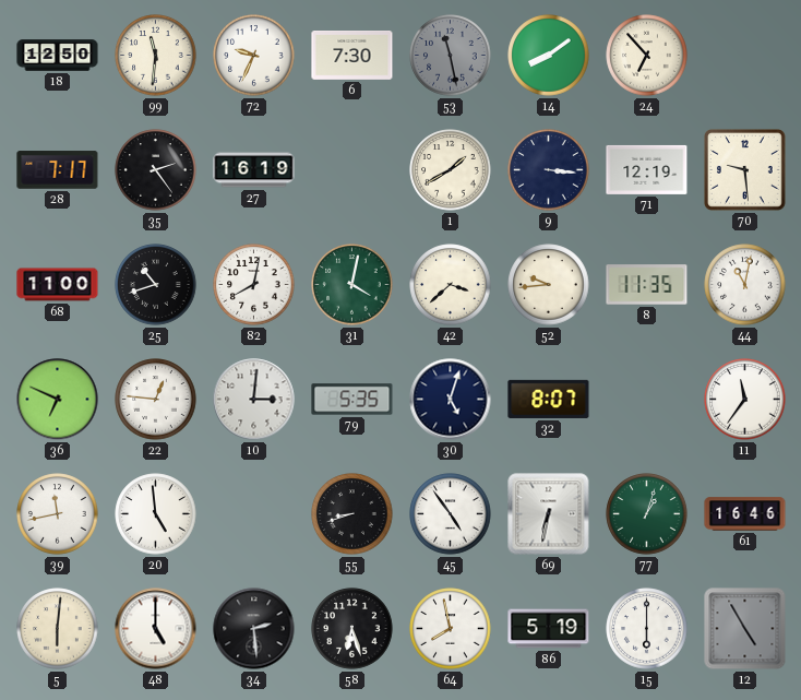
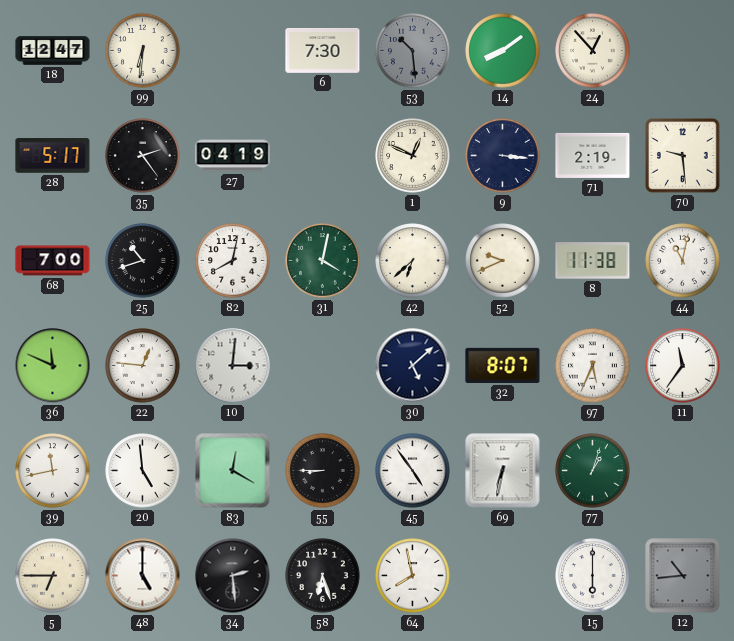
18: 12:50 -> 12:47 (53, 51)
99: 11:31 -> 6:31 (143, 51)
72: 9:34 -> none (254, 56)
53: 11:28 -> 10:29 (413, 51)
24: 6:53 -> 12:53 (593, 51)
28: 7:17 -> 5:17 (53, 156)
27: 16:19 -> 04:19 (233, 156)
1: 1:40 -> 12:49 (413, 156)
71: 12:19 -> 2:19 (593, 155)
68: 11:00 -> 7:00 (53, 261)
42: 3:38 -> 6:38 (413, 261)
52: 9:44 -> 9:41 (503, 261)
8: 11:35 -> 11:38 (593, 261)
36: 6:49 -> 11:49 (53, 366)
79: 5:35 -> none (352, 400)
30: 5:03 -> 5:08 (413, 366)
97: none -> 5:34 (593, 366)
83: none -> 12:20 (233, 471)
55: 8:42 -> 8:45 (323, 471)
61: 16:46 -> none (745, 514)
5: 6:01 -> 6:45 (53, 576)
86: 5:19 -> none (549, 629)
12: 4:55 -> 10:44 (683, 576)
